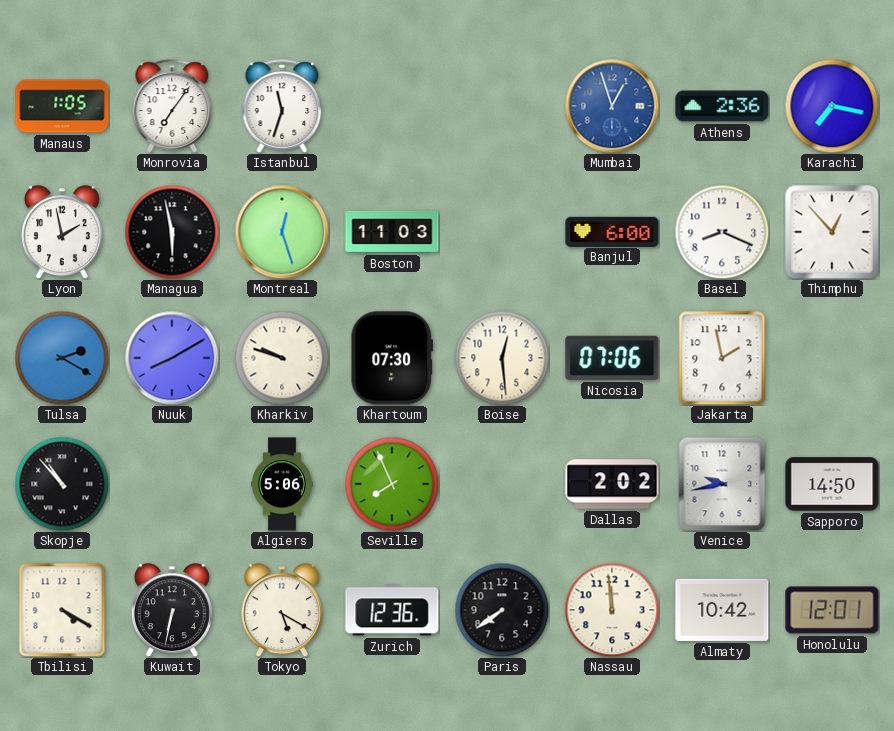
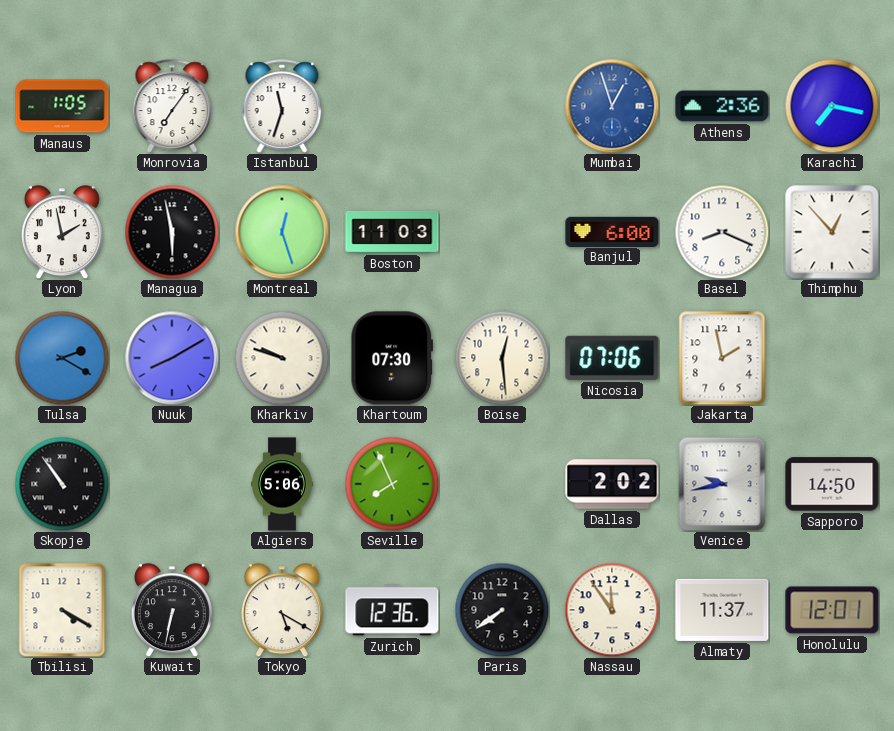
Skopje: 10:53 -> 10:54 (62, 484)
Nassau: 11:59 -> 11:54 (612, 610)
Almaty: 10:42 -> 11:37 (722, 610)
